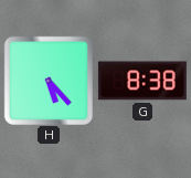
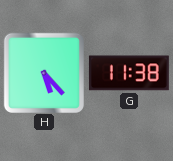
G: 8:38 -> 11:38 (129, 73)
